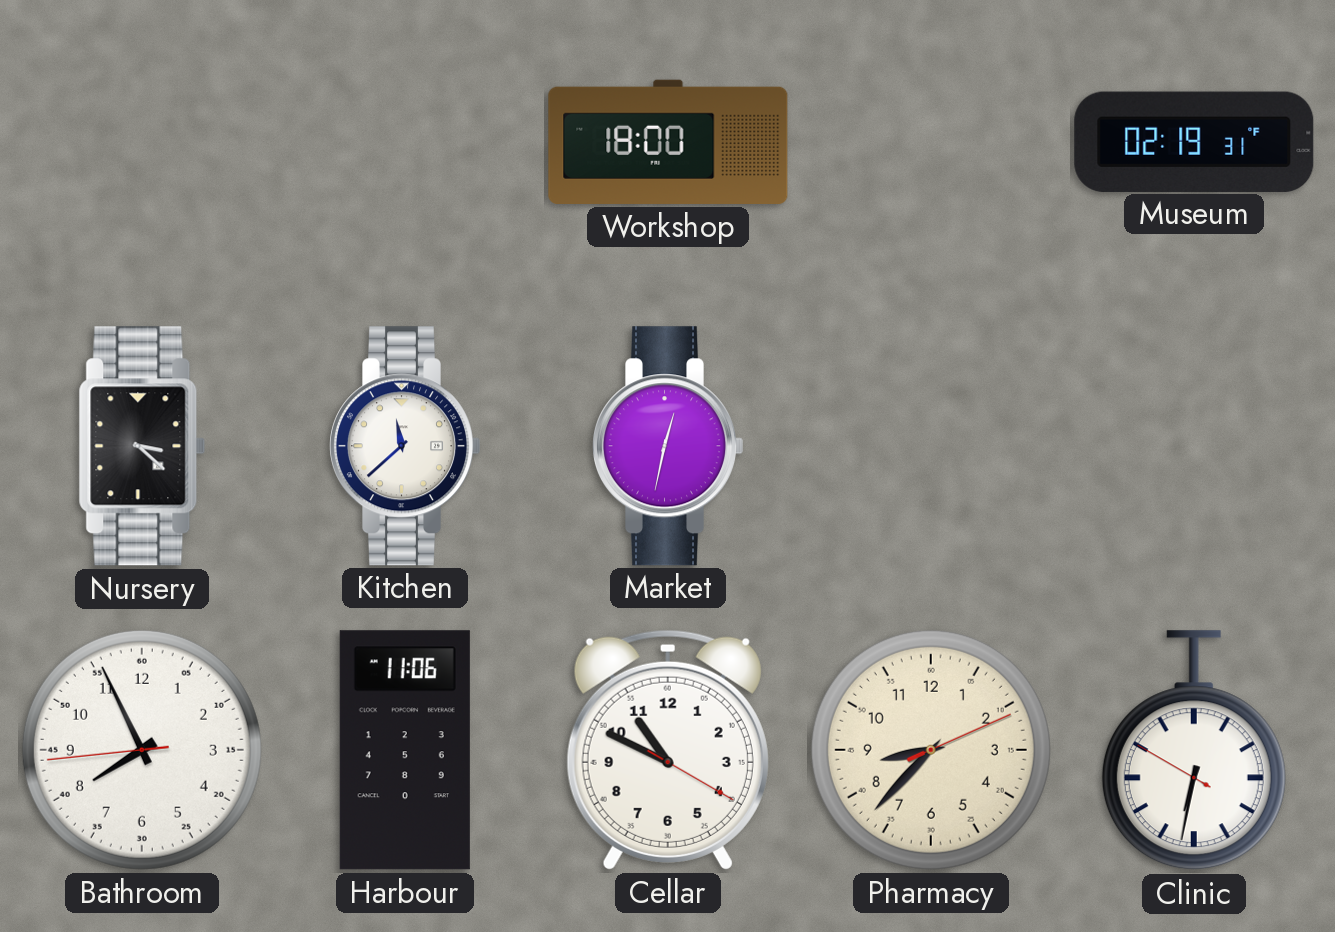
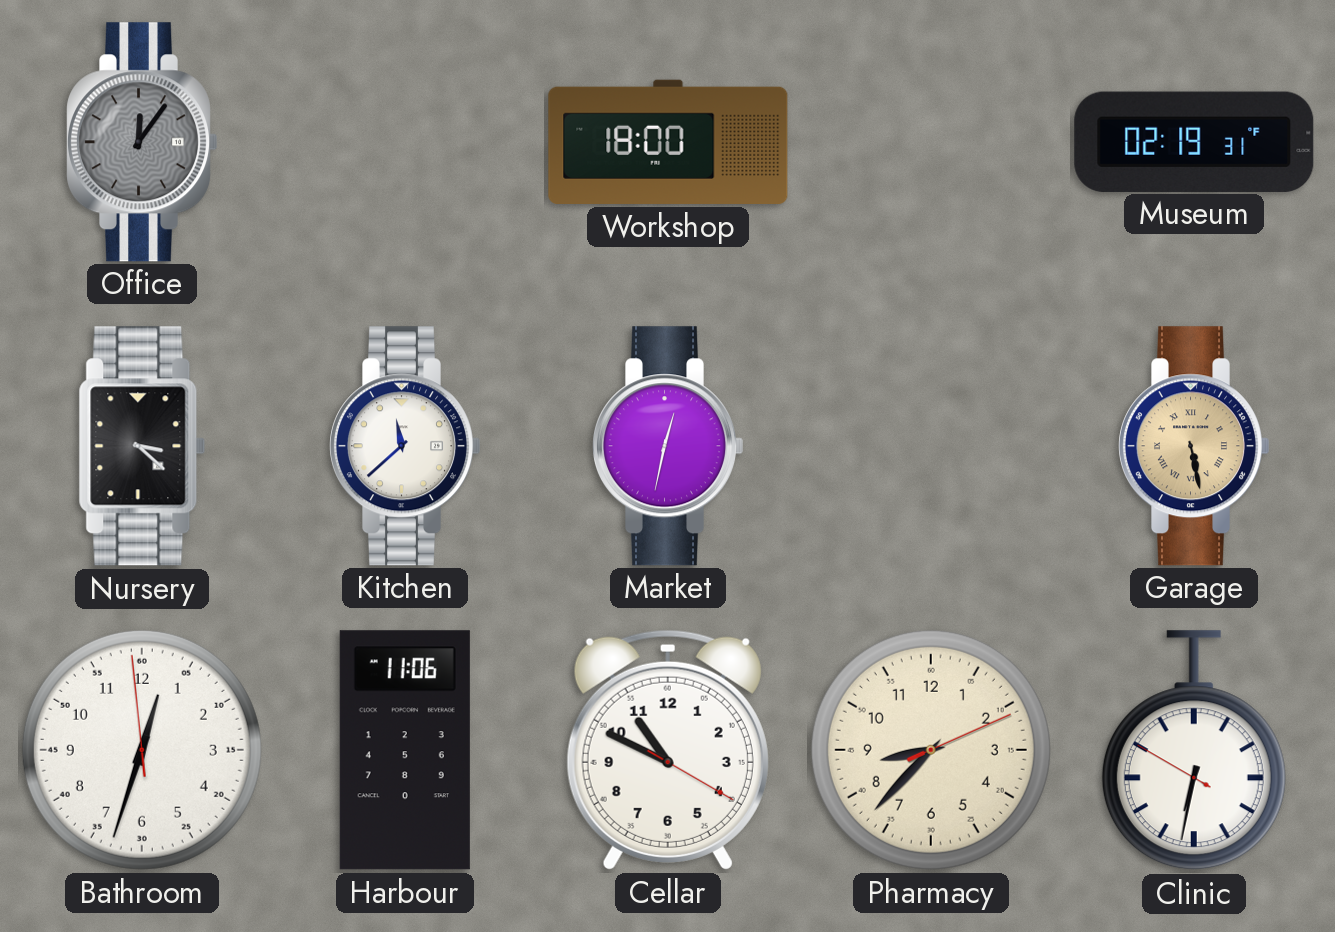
Office: none -> 12:06 (142, 142)
Garage: none -> 5:28 (1194, 446)
Bathroom: 7:55 -> 12:32 (142, 750)
